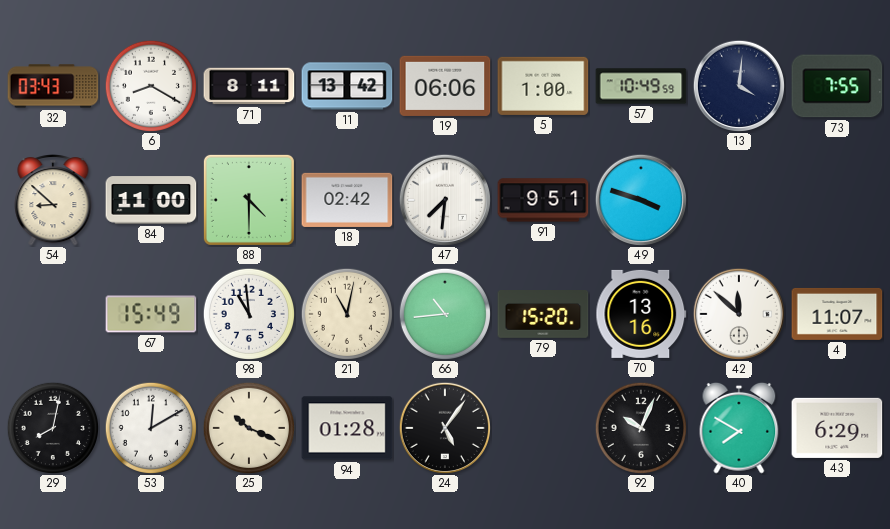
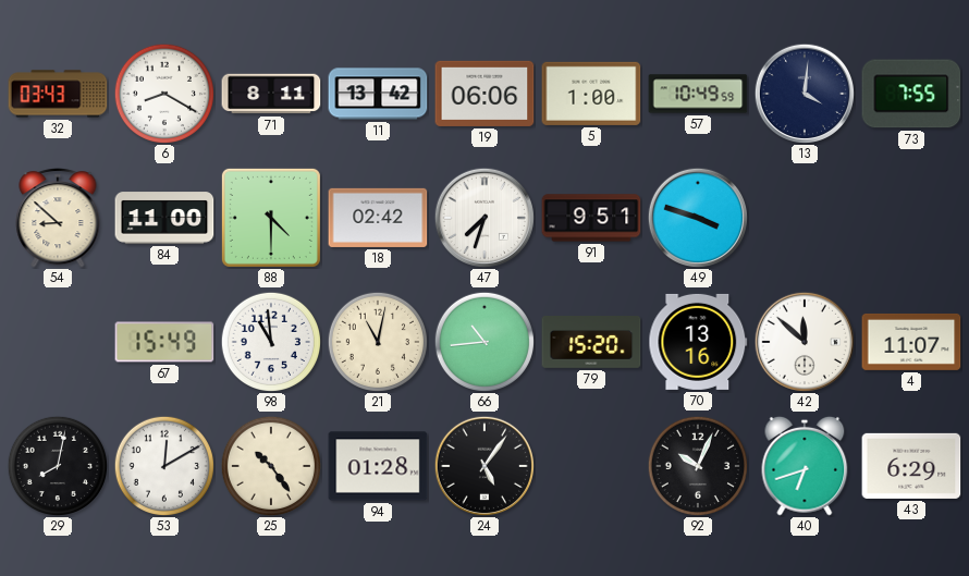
47: 7:31 -> 7:33 (483, 217)
25: 10:19 -> 10:24 (270, 465)
40: 7:50 -> 6:42 (805, 466)
